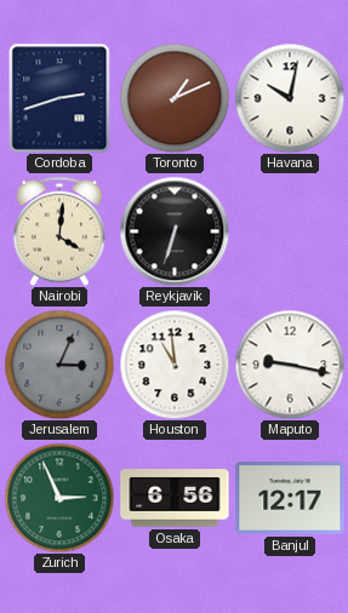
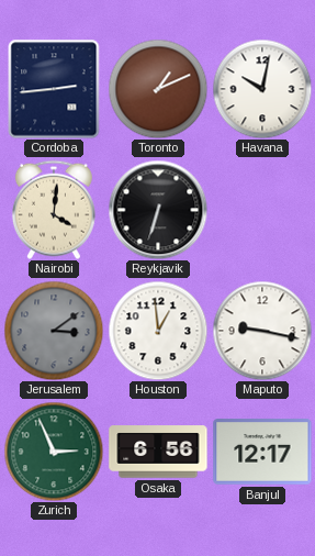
Cordoba: 2:42 -> 2:44 (54, 89)
Jerusalem: 3:04 -> 3:09 (54, 331)
Houston: 10:59 -> 12:59 (158, 331)
